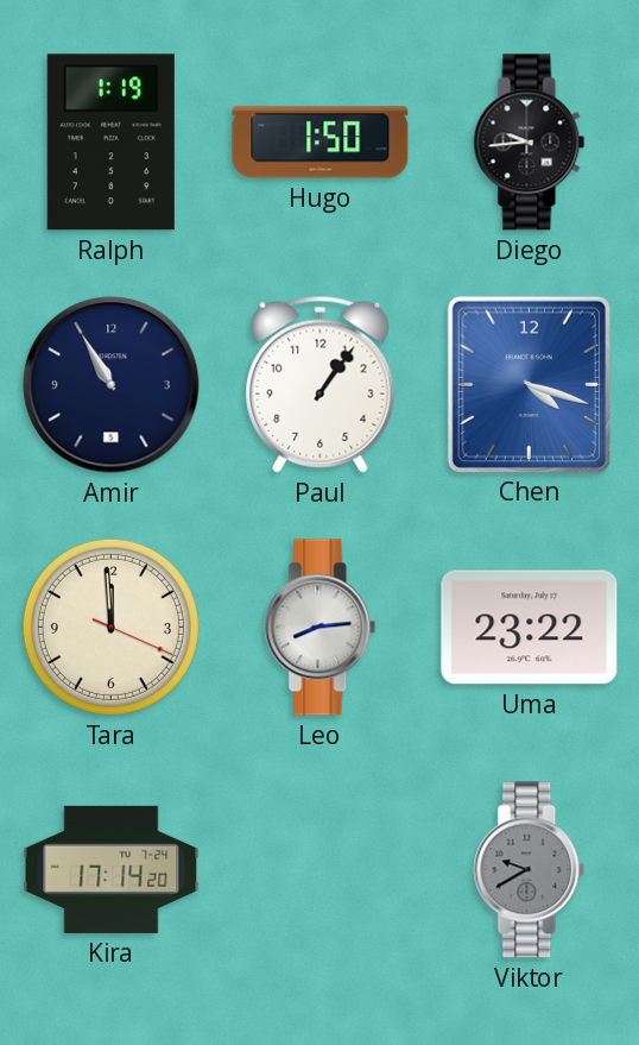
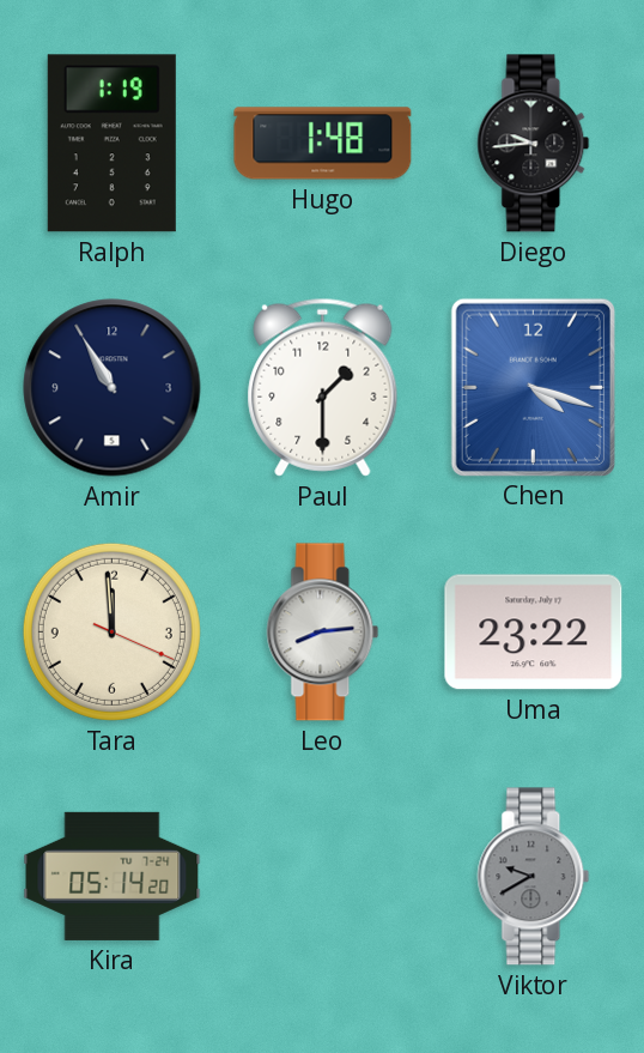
Hugo: 1:50 -> 1:48 (323, 144)
Paul: 1:06 -> 1:30 (323, 387)
Kira: 17:14 -> 05:14 (113, 876)
